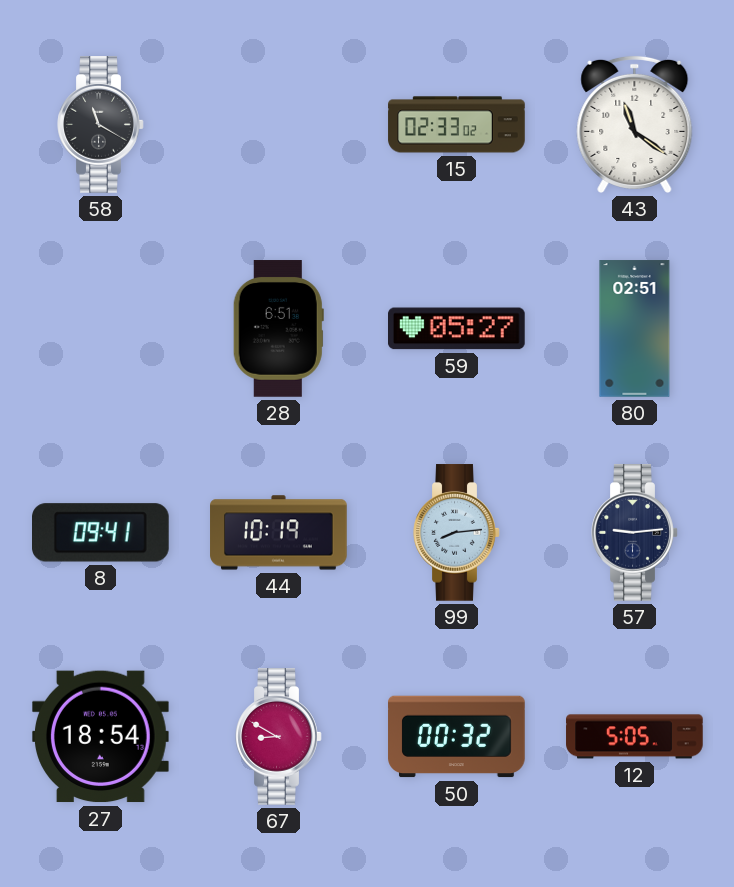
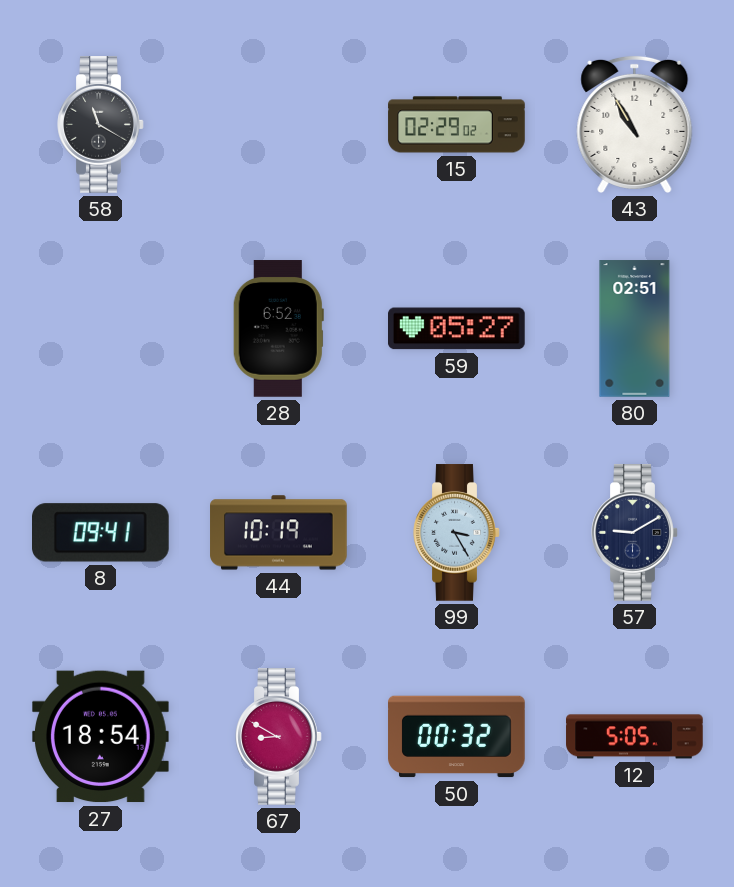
15: 02:33 -> 02:29 (457, 125)
43: 11:21 -> 10:55 (635, 124)
28: 6:51 -> 6:52 (278, 329)
99: 8:14 -> 3:25 (457, 533)
57: 9:14 -> 9:10 (635, 533)
